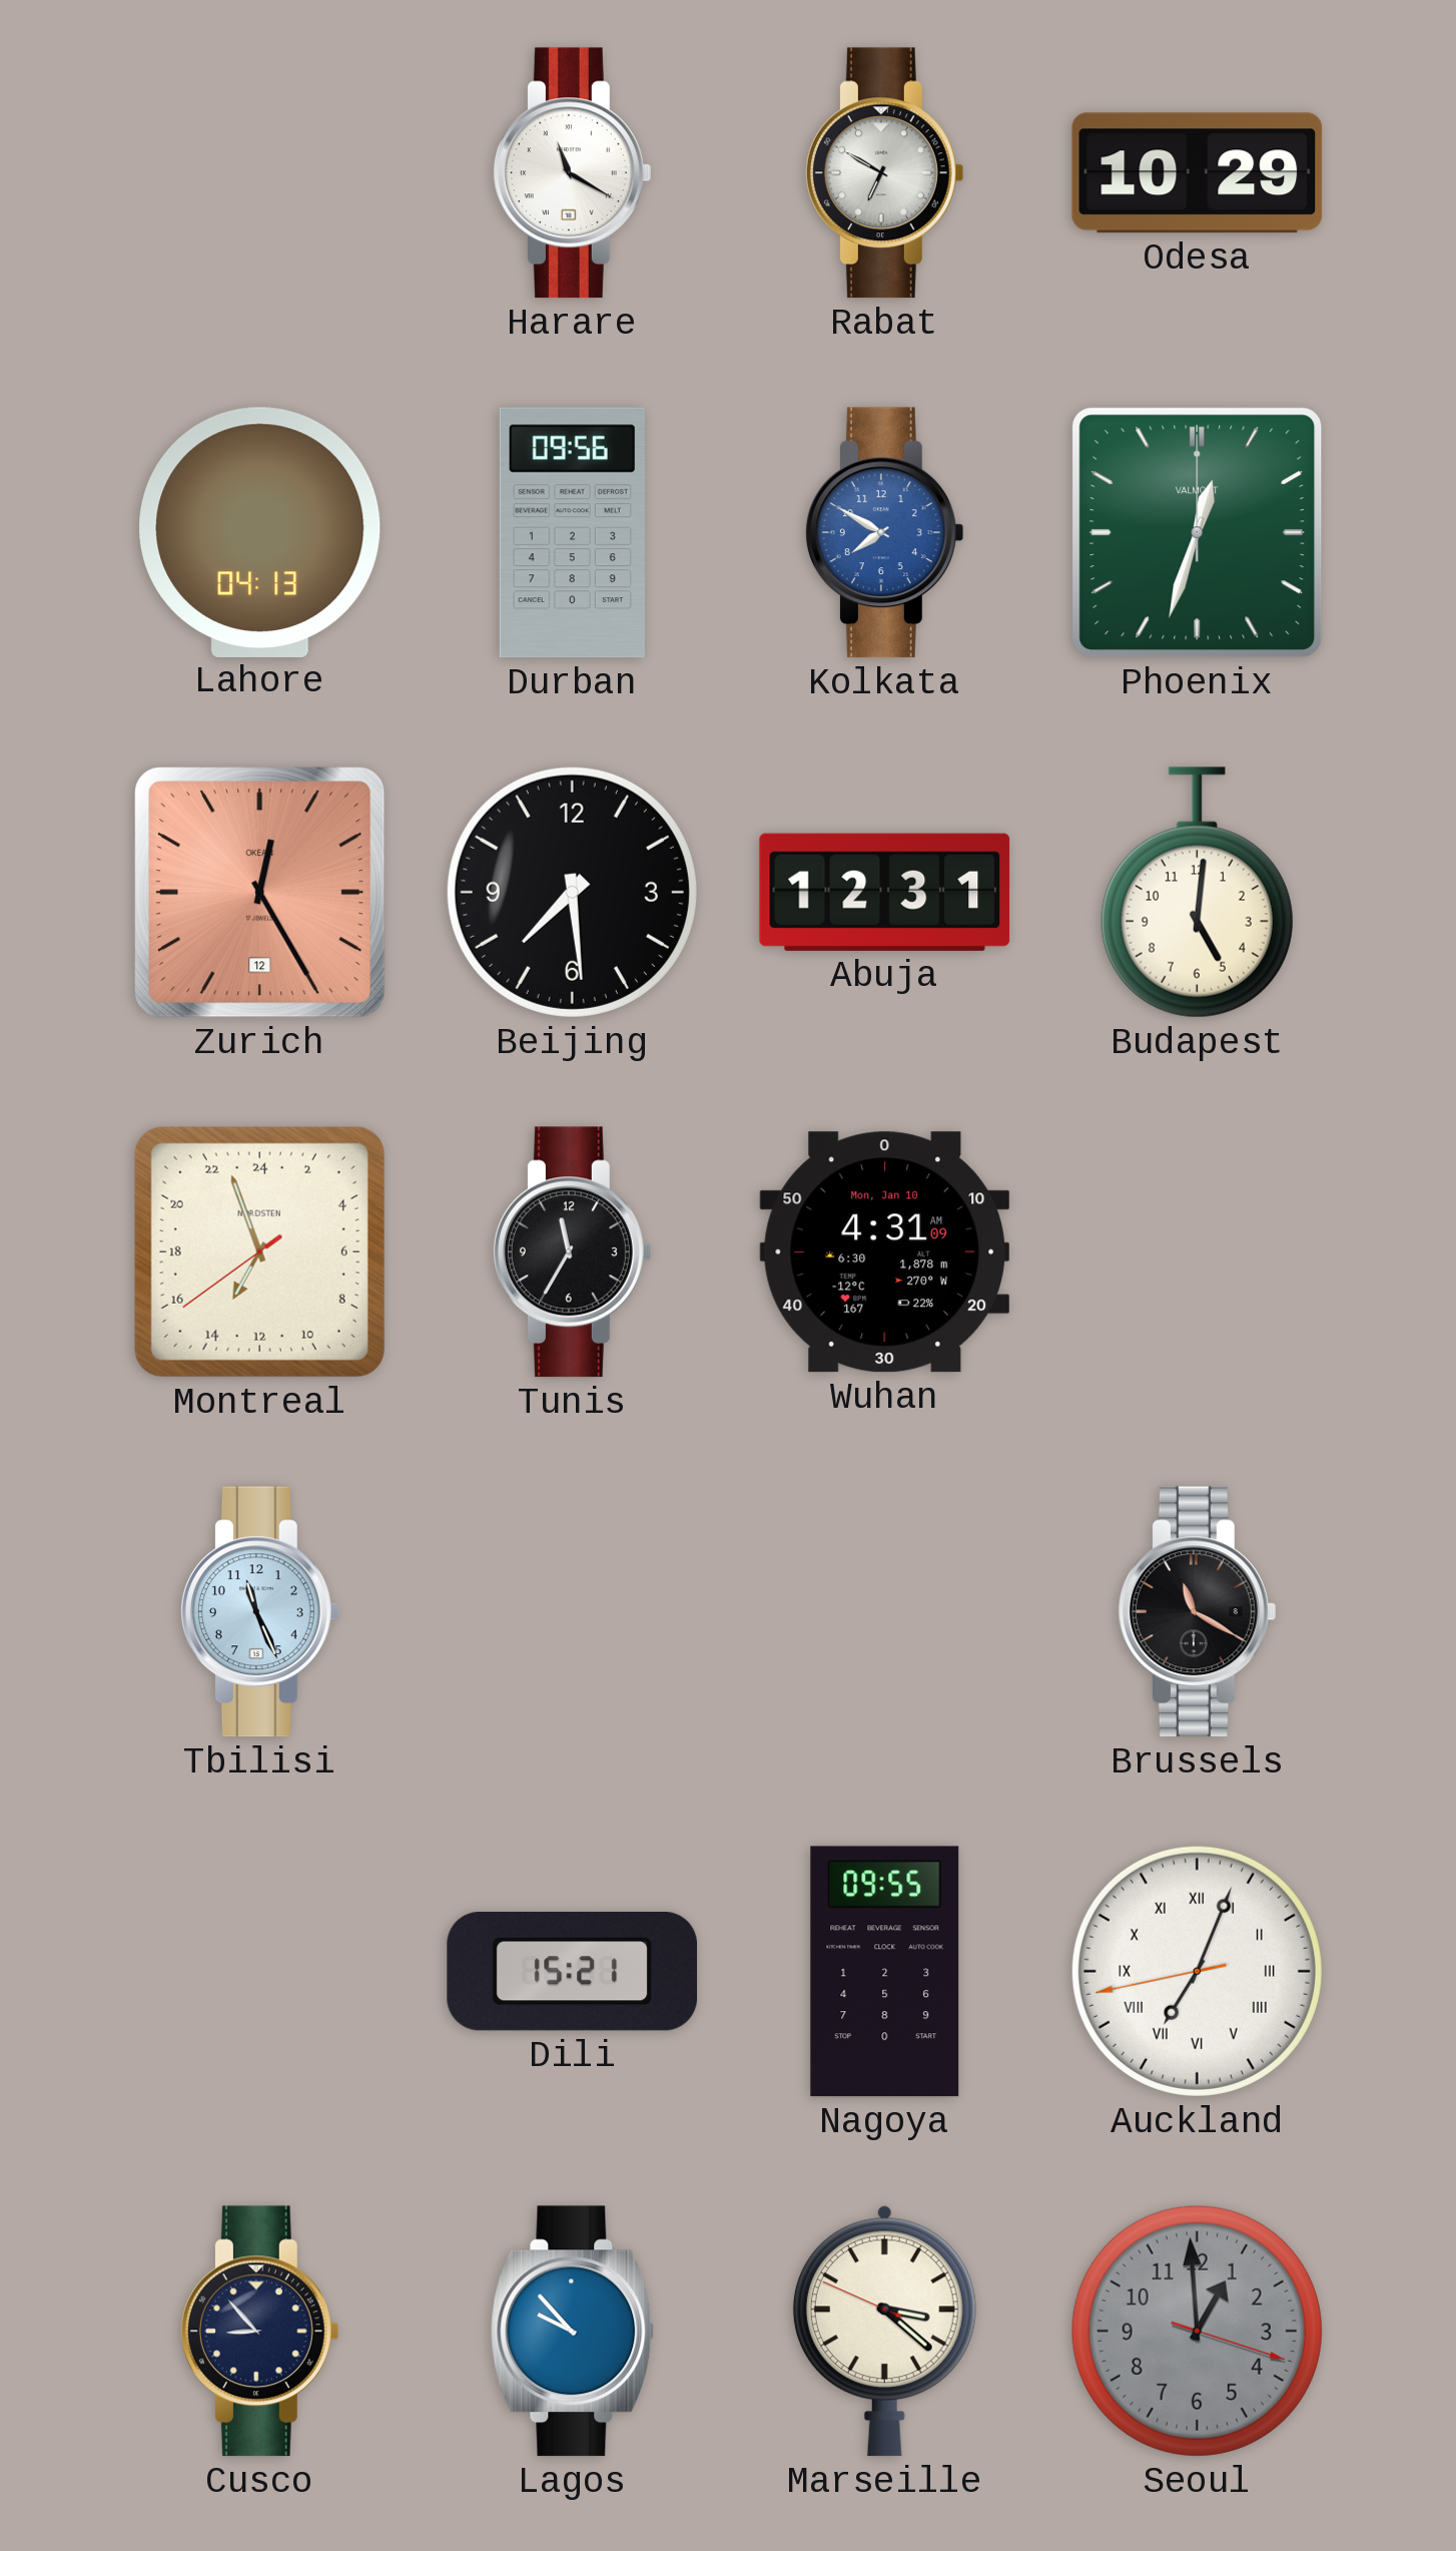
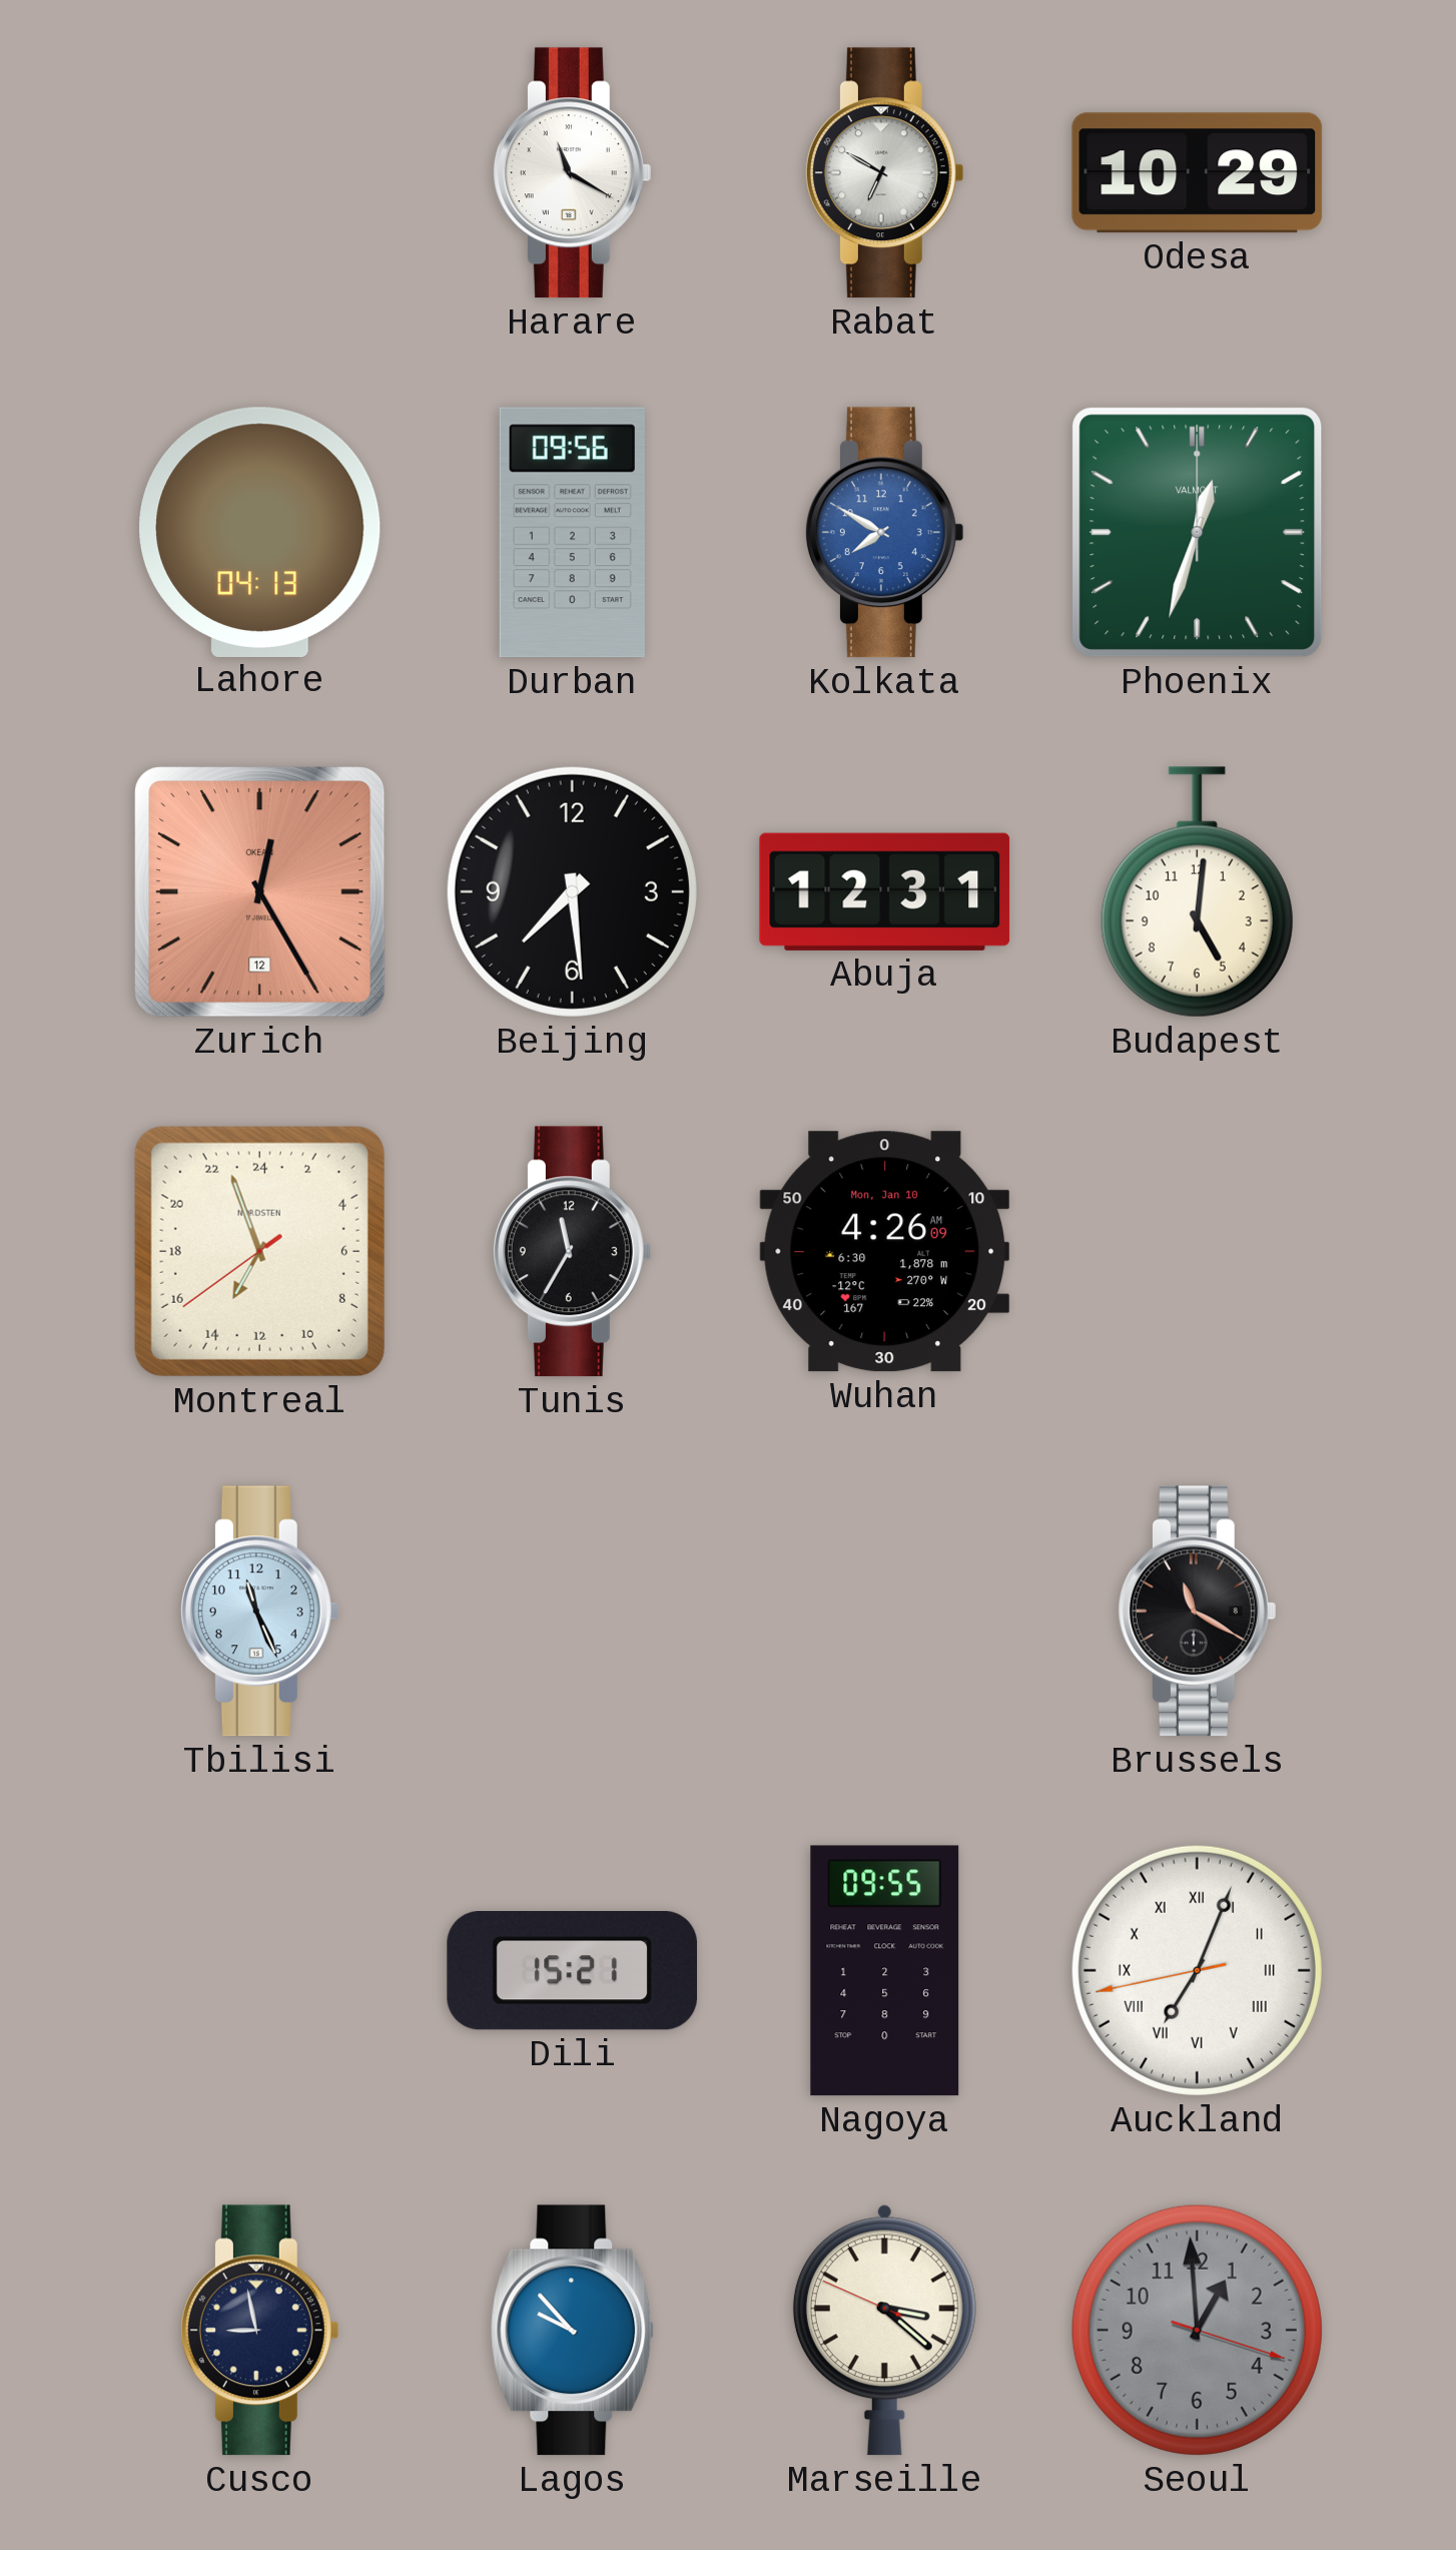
Wuhan: 4:31 -> 4:26 (885, 1252)
Cusco: 8:53 -> 8:58 (259, 2331)
